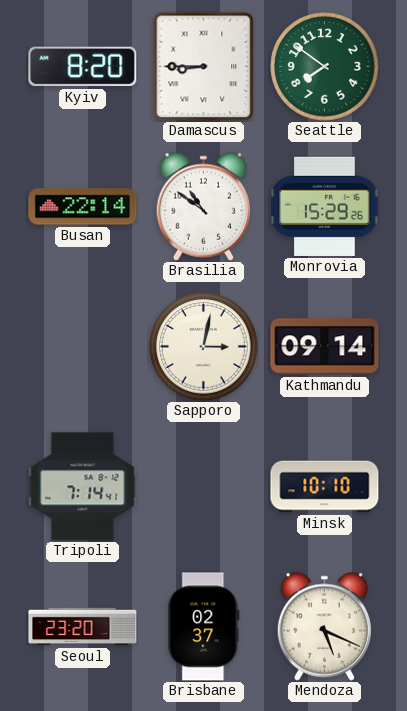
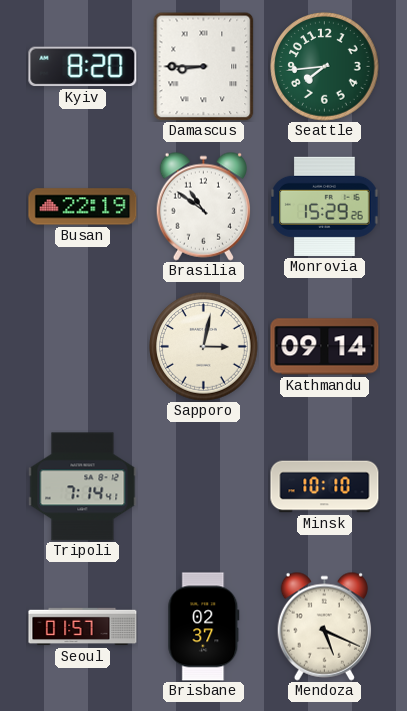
Seattle: 7:51 -> 7:44 (325, 67)
Busan: 22:14 -> 22:19 (83, 207)
Seoul: 23:20 -> 01:57 (83, 627)
